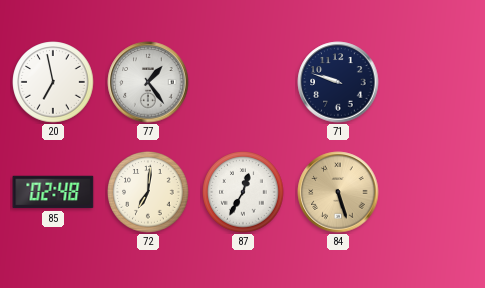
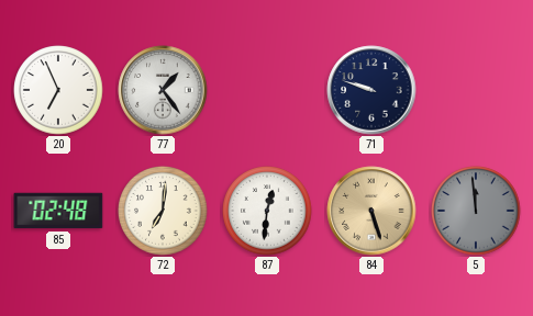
20: 6:58 -> 6:56 (58, 90)
87: 12:35 -> 12:31 (267, 211)
5: none -> 11:59 (476, 211)
